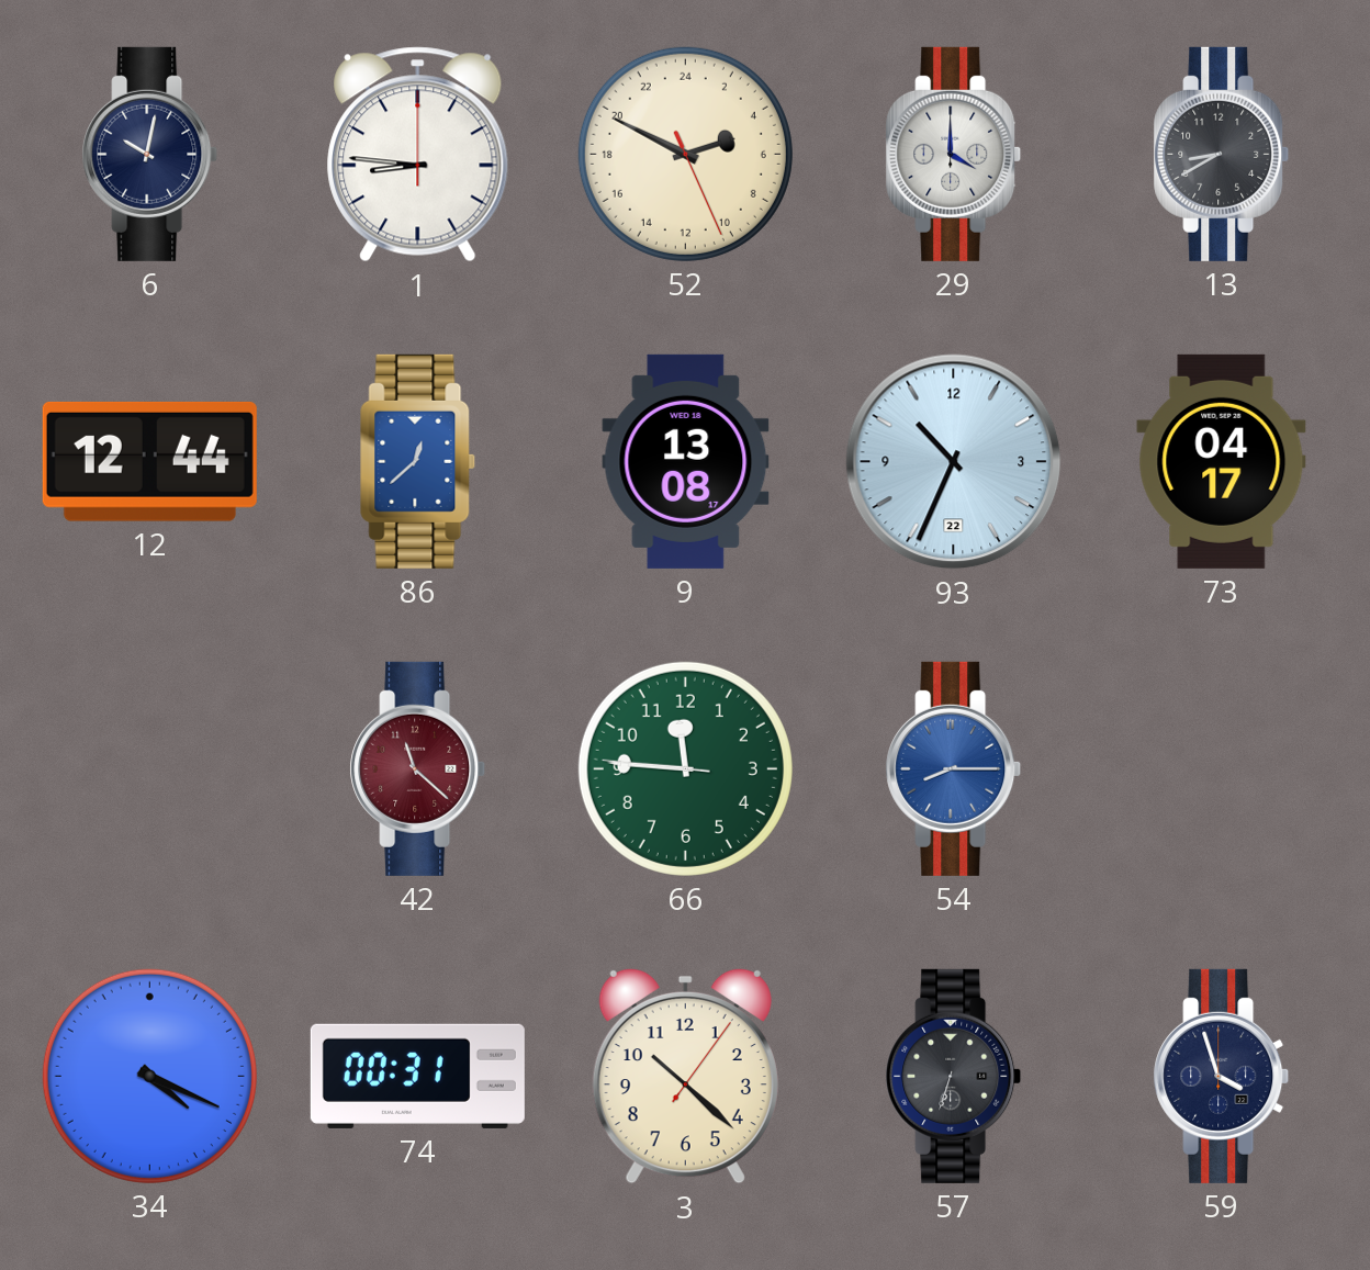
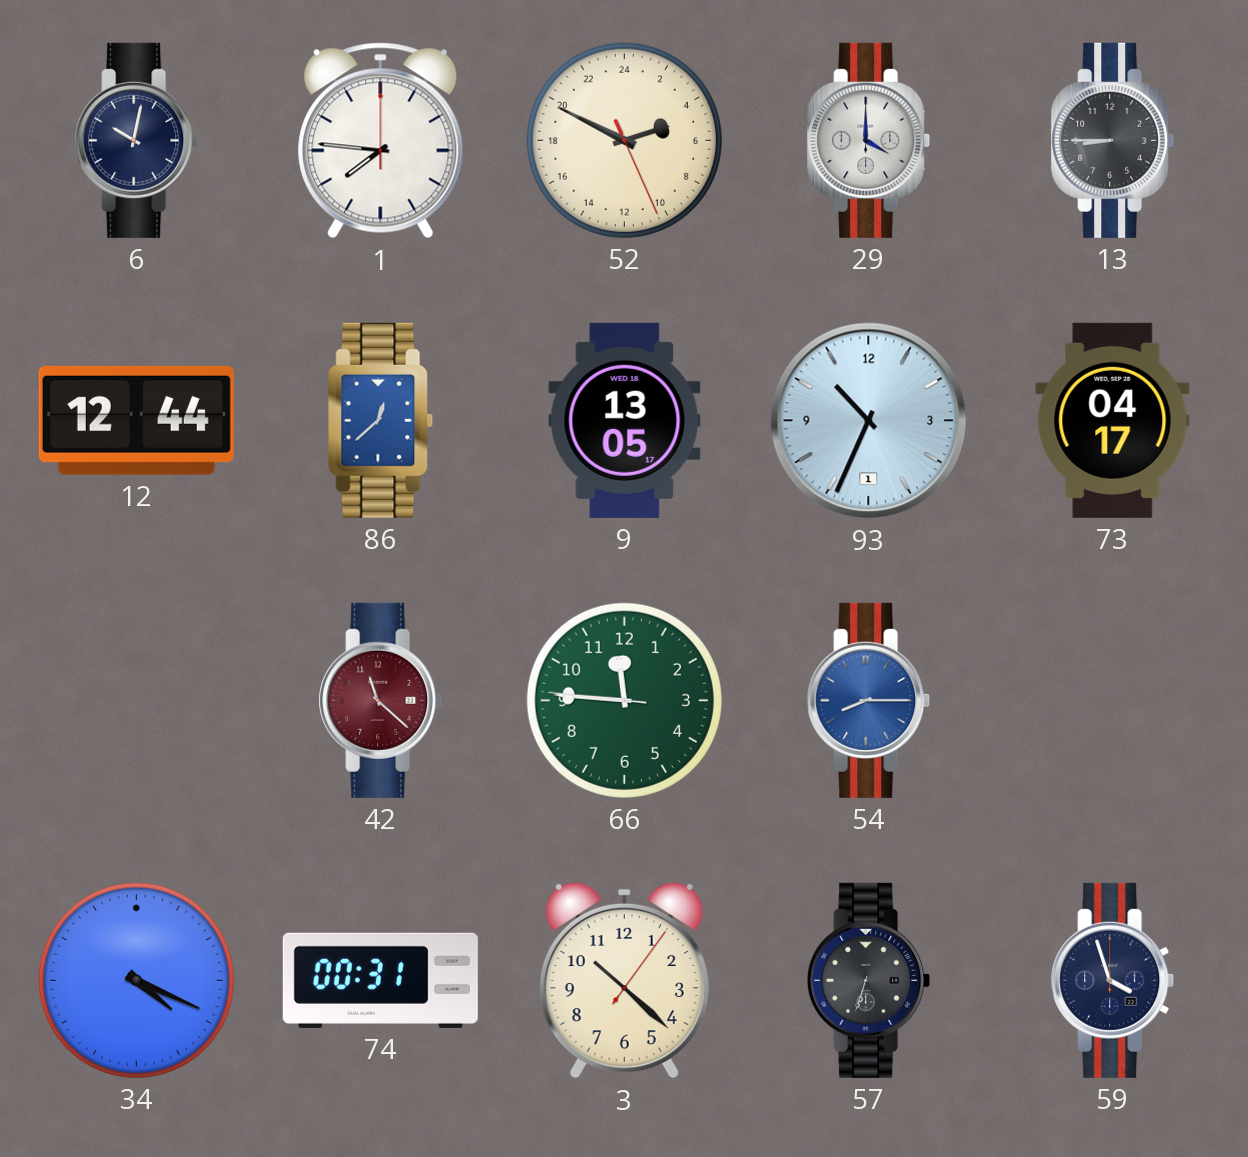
1: 8:46 -> 7:46 (381, 141)
13: 8:40 -> 8:45 (1113, 140)
9: 13:08 -> 13:05 (625, 420)
93 date: 22 -> 1 (869, 421)
